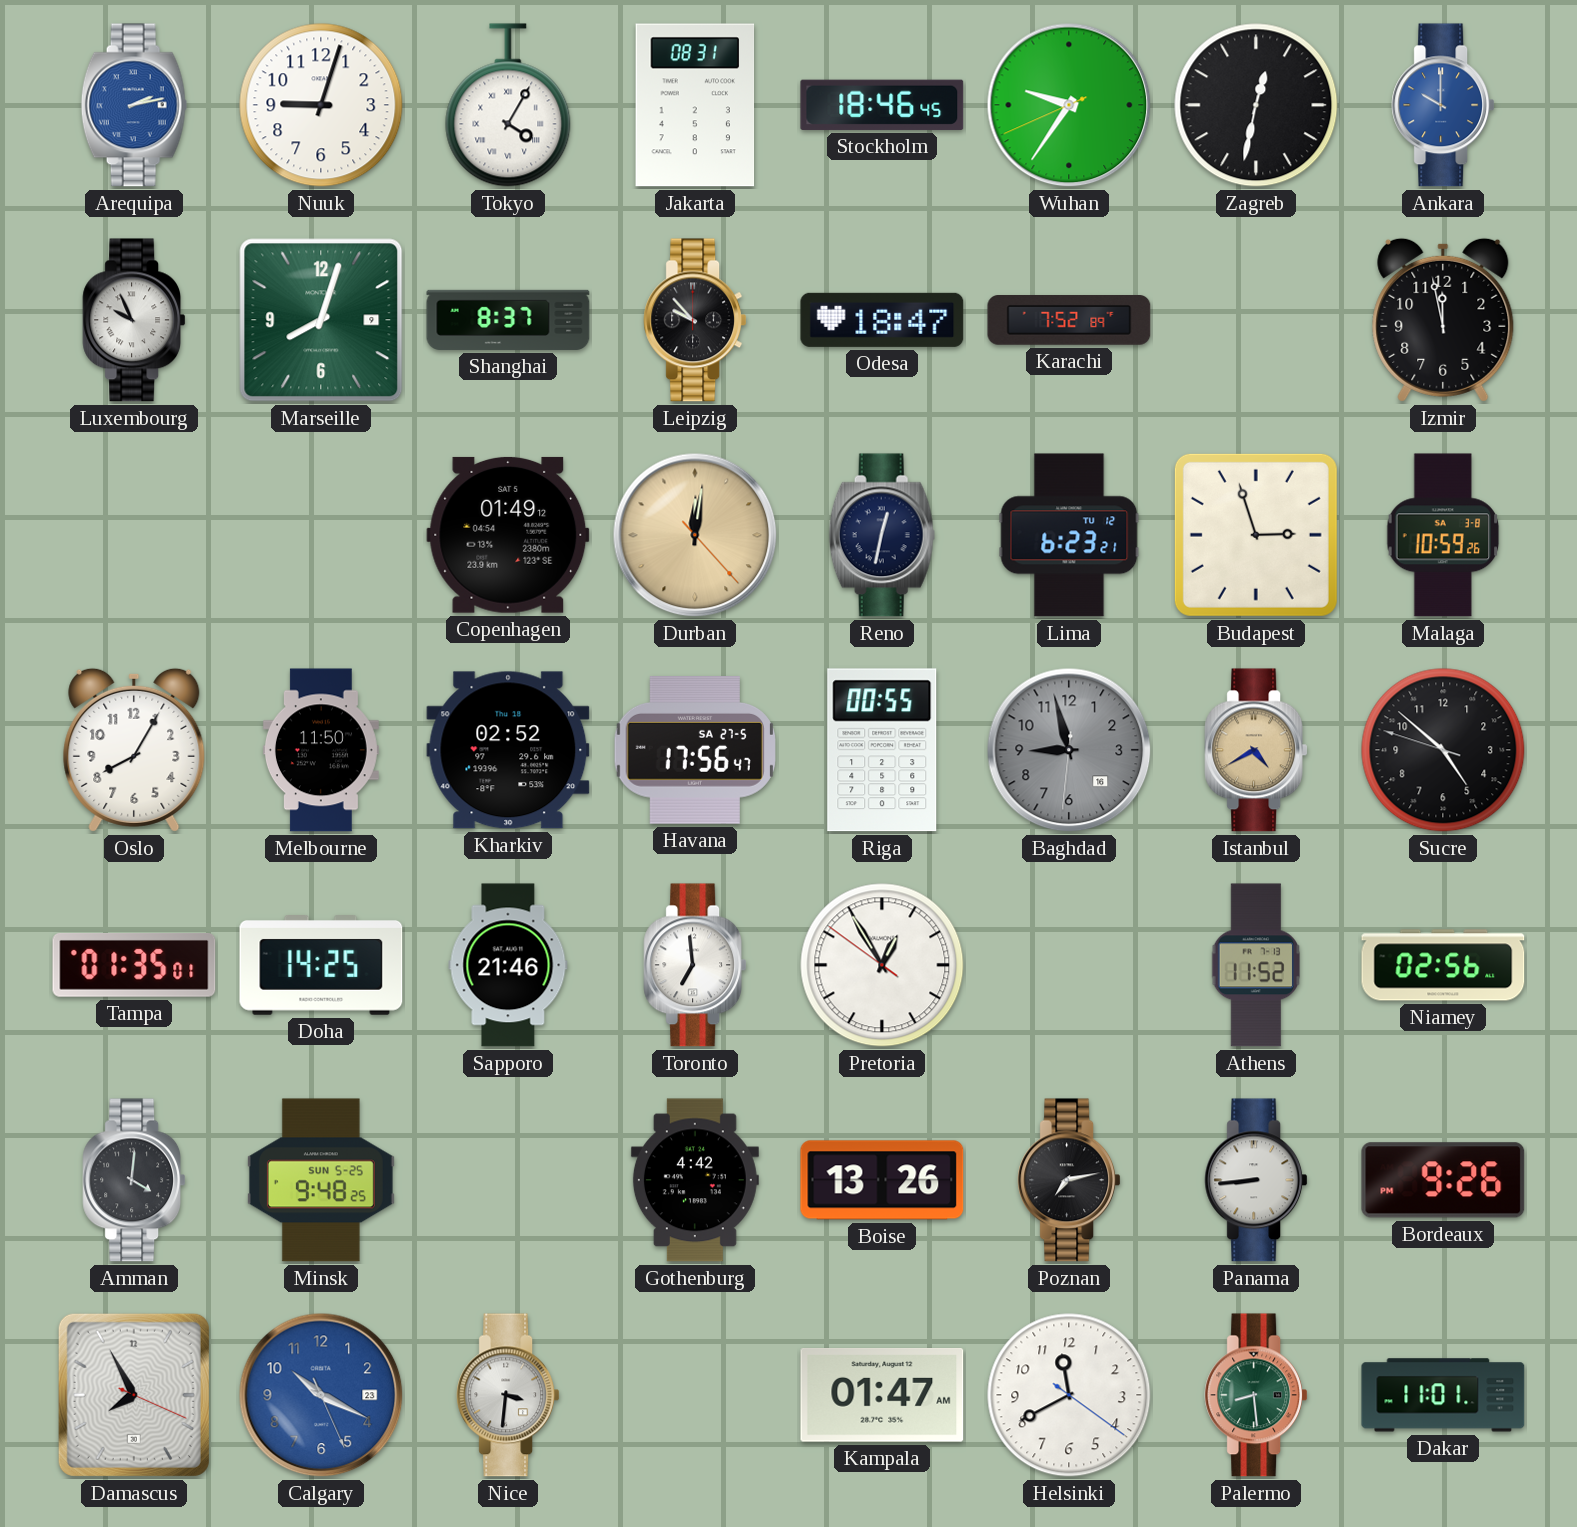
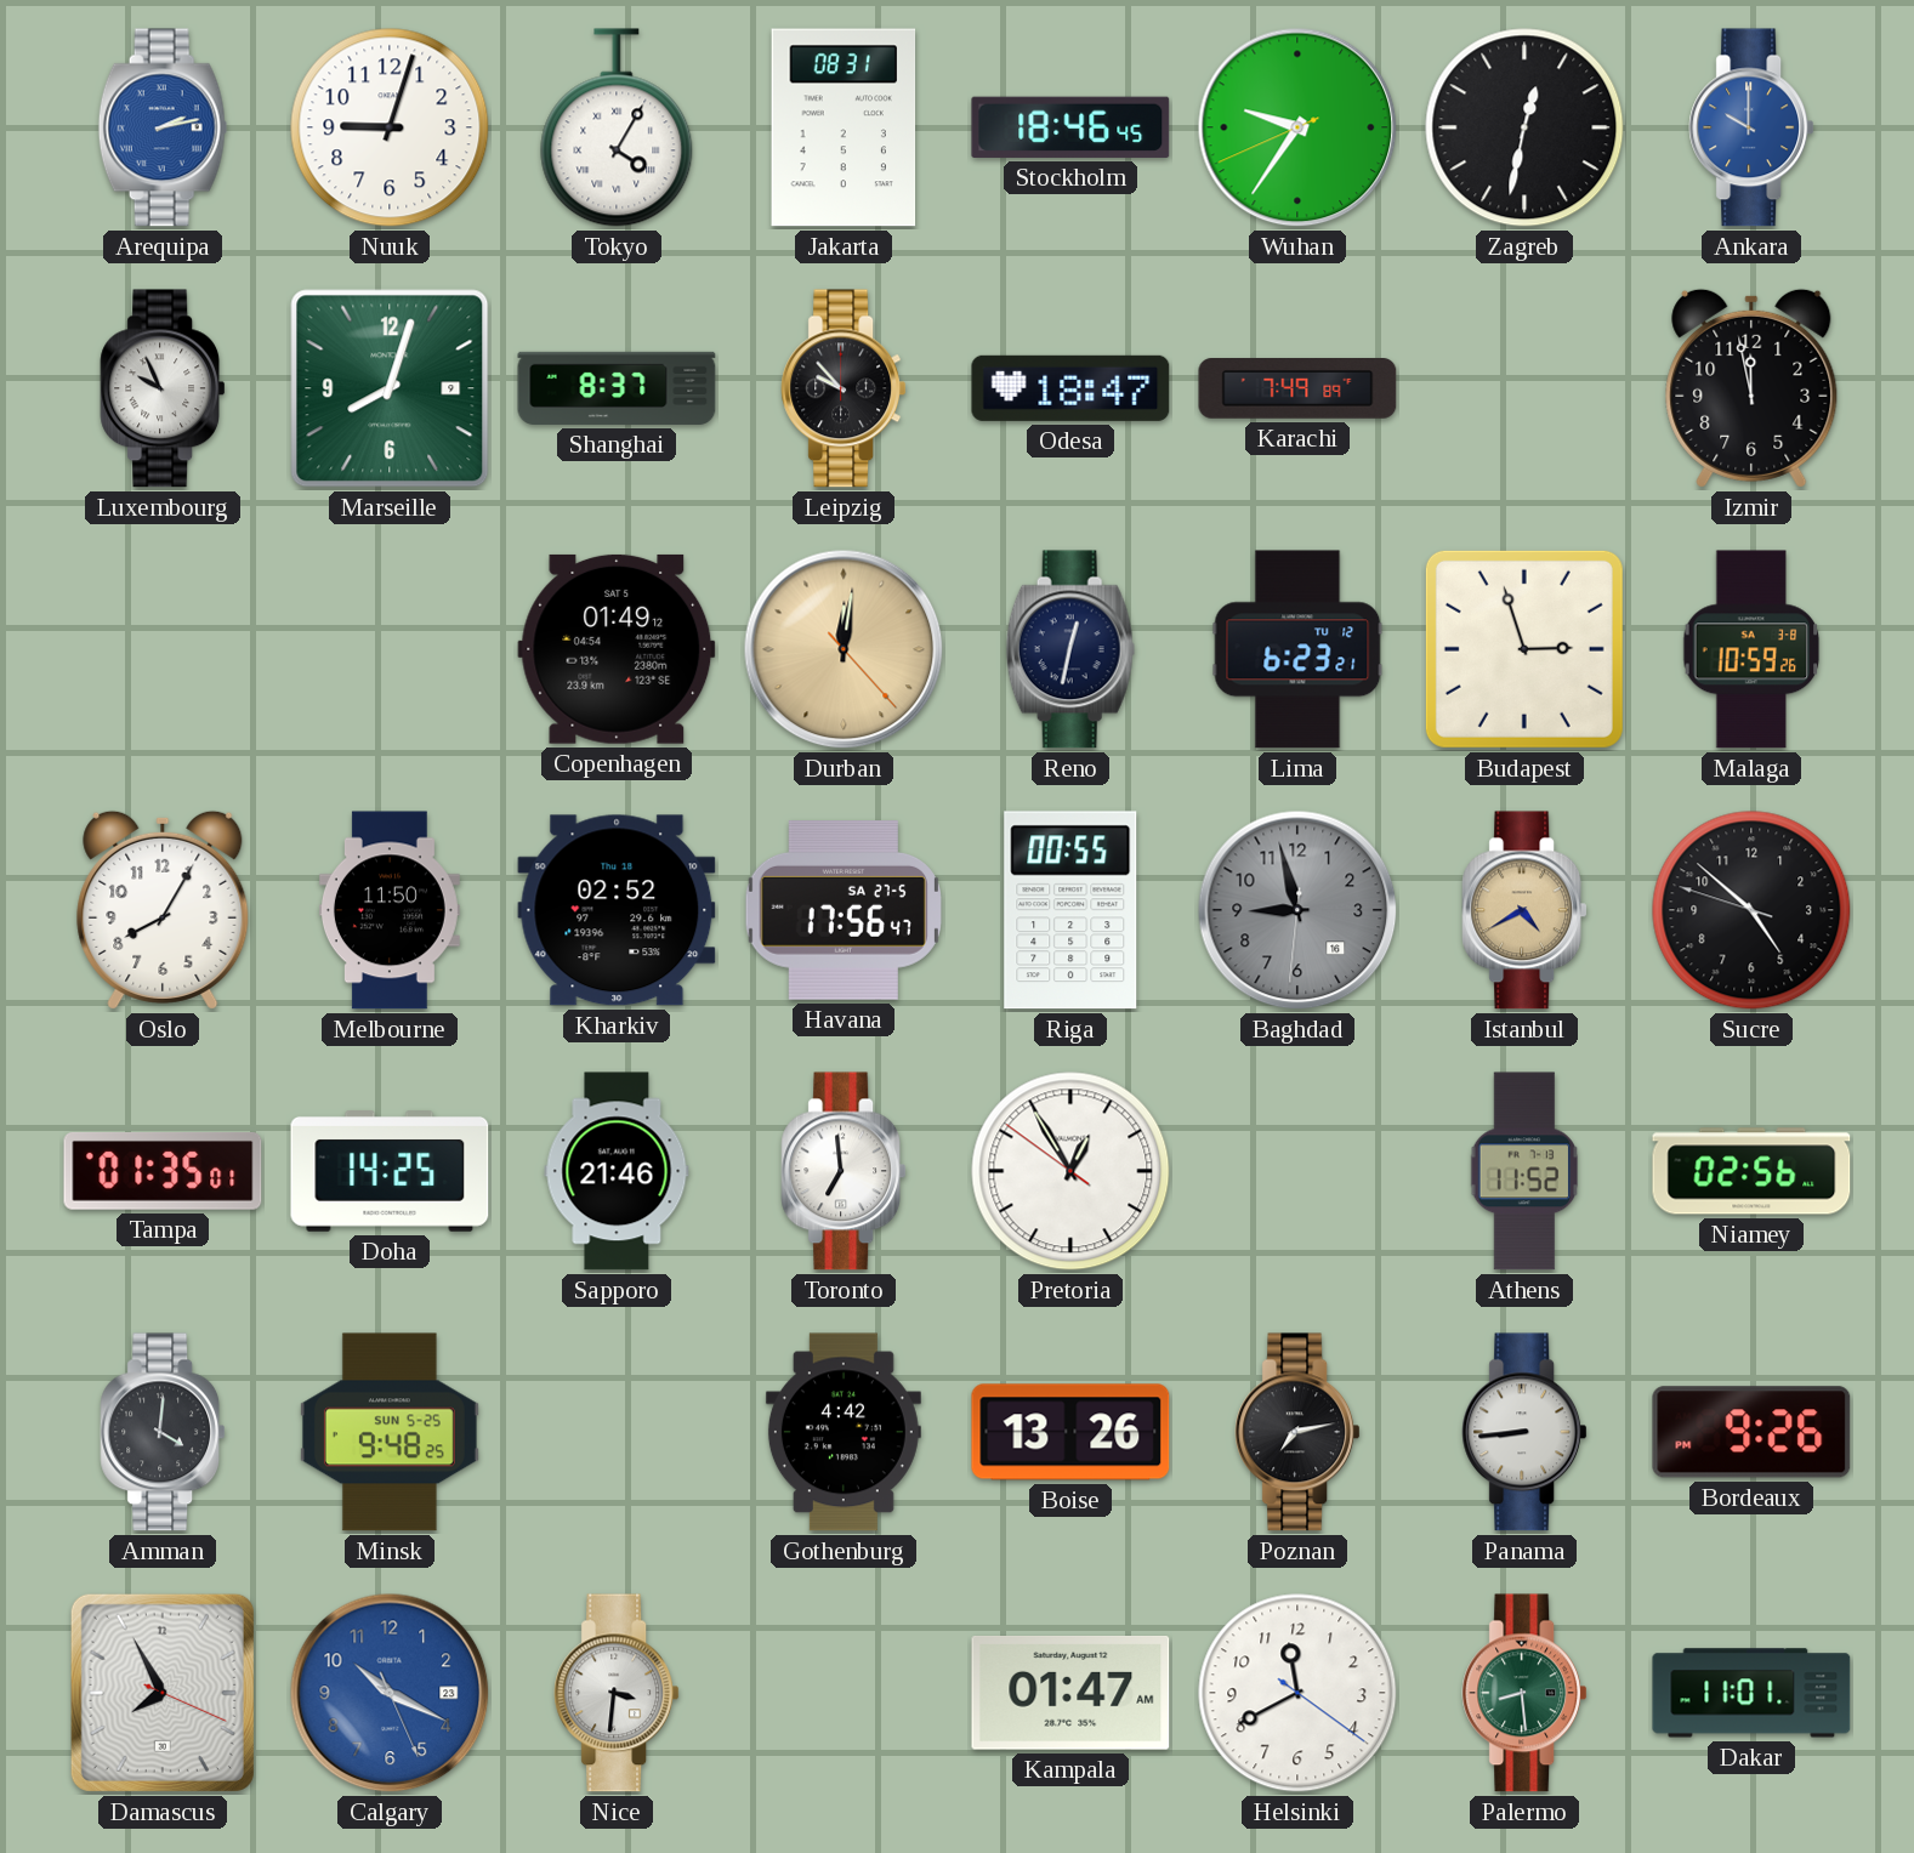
Karachi: 7:52 -> 7:49 (1297, 388)
